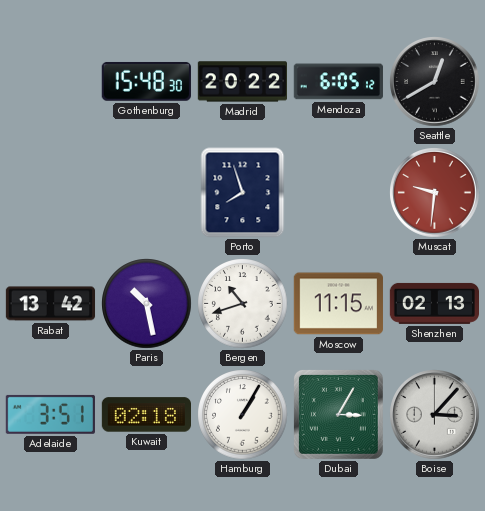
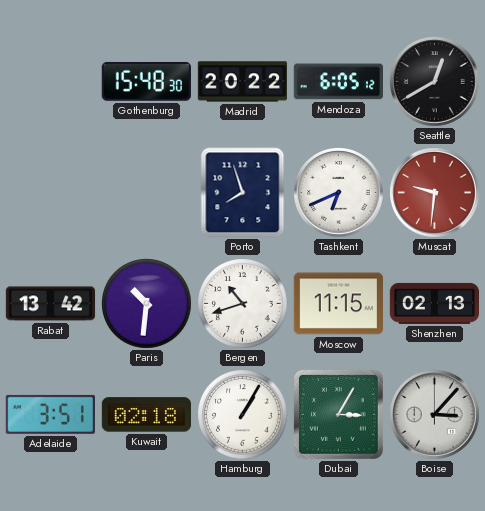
Tashkent: none -> 6:41 (339, 193)
Paris: 10:28 -> 10:31 (147, 304)
